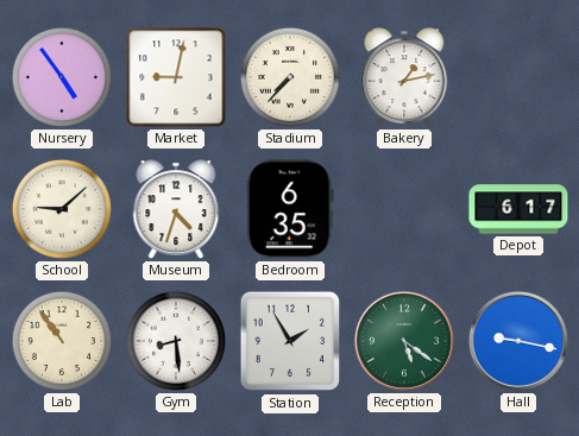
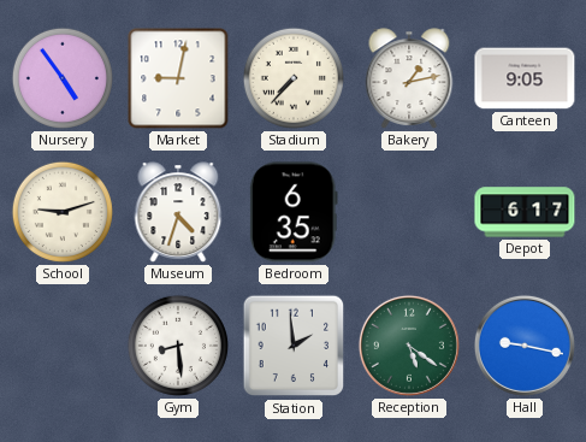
Canteen: none -> 9:05 (525, 78)
School: 9:08 -> 9:12 (63, 212)
Lab: 10:54 -> none (62, 341)
Station: 1:55 -> 1:59 (294, 346)
